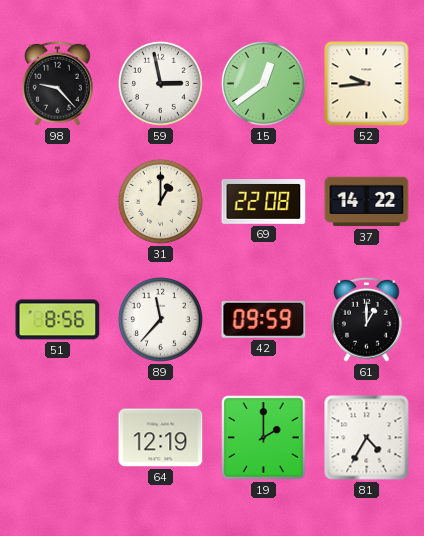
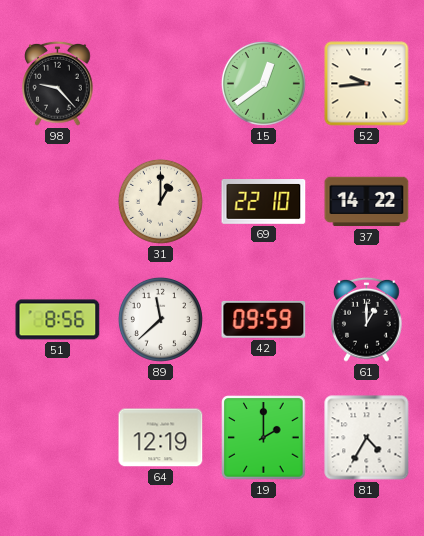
59: 2:58 -> none (160, 83)
69: 22:08 -> 22:10 (264, 202)
89: 11:37 -> 11:38 (160, 319)
